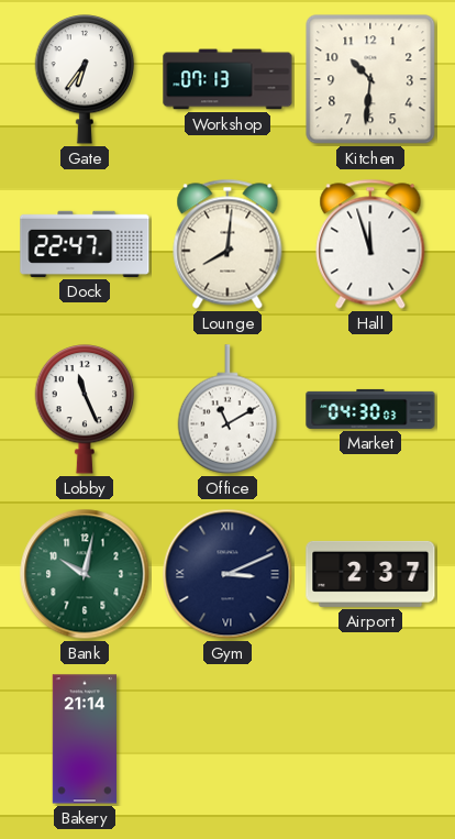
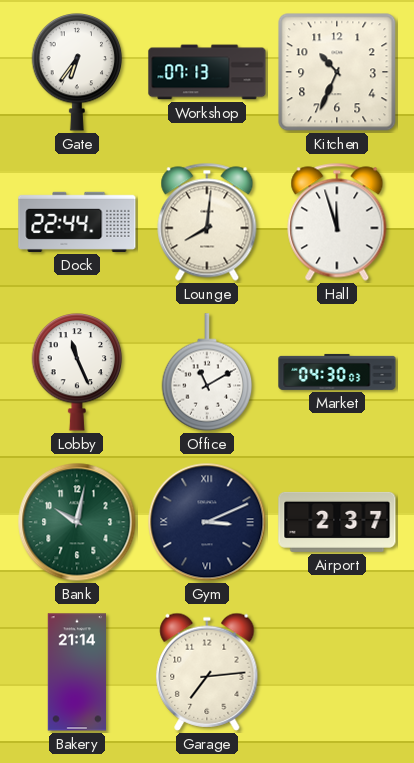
Kitchen: 10:31 -> 10:34 (337, 72)
Dock: 22:47 -> 22:44 (77, 222)
Garage: none -> 7:14 (207, 672)
